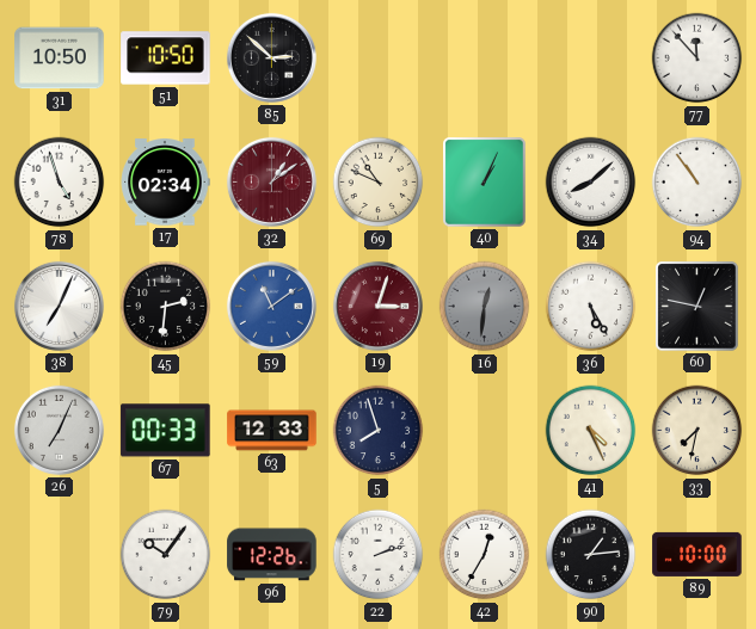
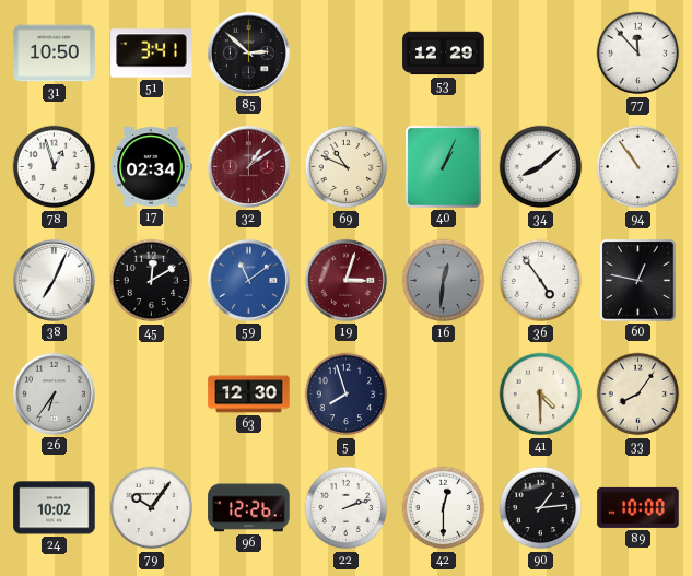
51: 10:50 -> 3:41 (152, 54)
53: none -> 12:29 (444, 54)
78: 4:57 -> 12:57 (55, 167)
45: 2:31 -> 12:10 (152, 281)
36: 5:25 -> 4:54 (541, 281)
26: 7:04 -> 6:36 (54, 393)
67: 00:33 -> none (166, 431)
63: 12:33 -> 12:30 (249, 395)
41: 4:26 -> 4:30 (541, 395)
33: 7:32 -> 8:06 (638, 395)
24: none -> 10:02 (55, 508)
42: 12:35 -> 12:30 (444, 508)
